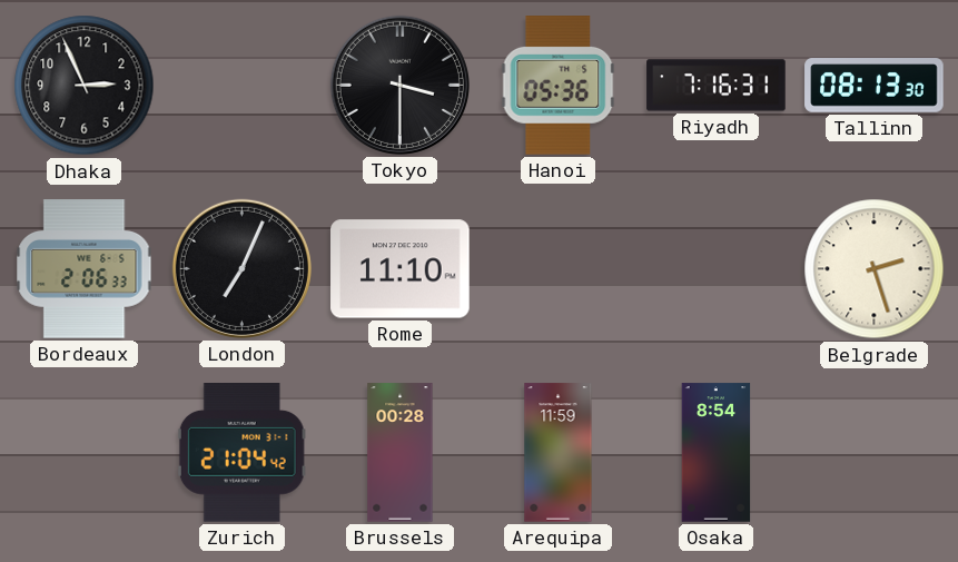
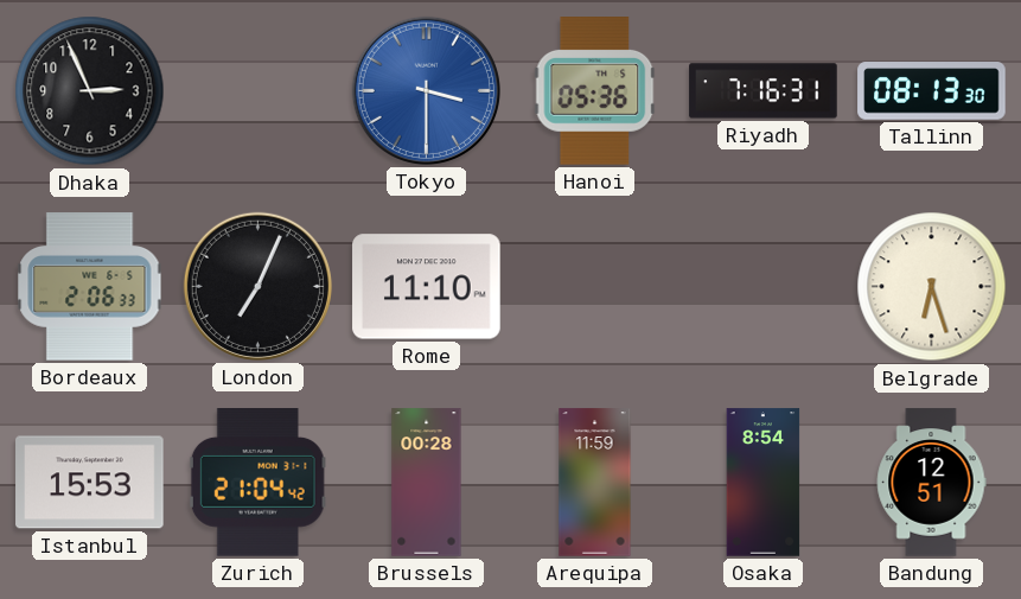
Tokyo dial: black -> blue (426, 90)
Belgrade: 2:27 -> 6:27 (932, 287)
Istanbul: none -> 15:53 (90, 483)
Bandung: none -> 12:51 (931, 483)
